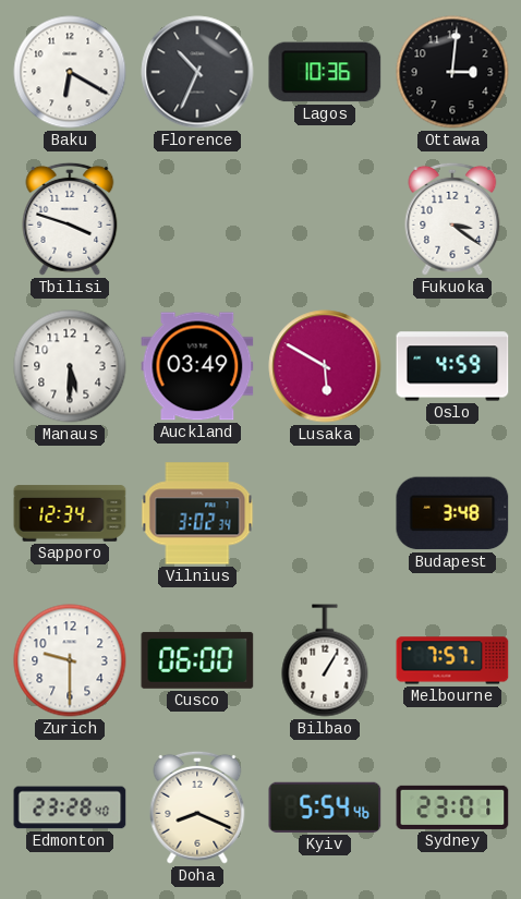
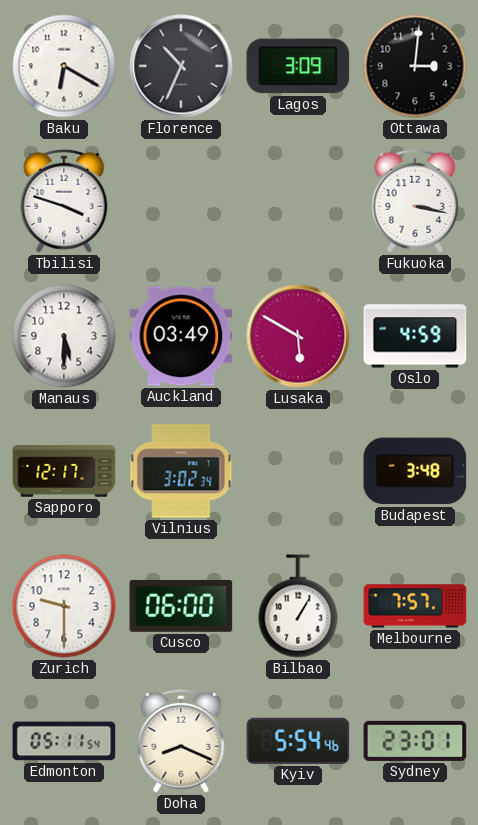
Lagos: 10:36 -> 3:09 (298, 66)
Fukuoka: 3:21 -> 3:17 (415, 201)
Sapporo: 12:34 -> 12:17 (64, 471)
Edmonton: 23:28 -> 05:11 (64, 741)
